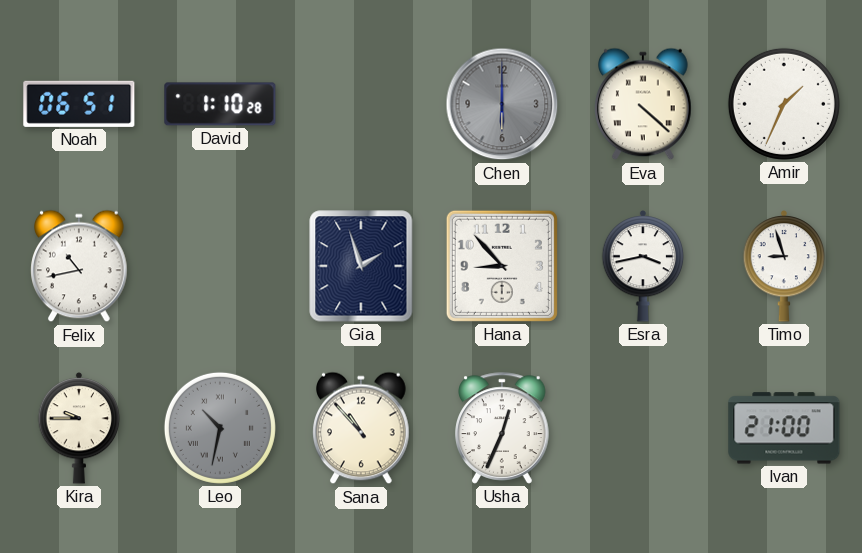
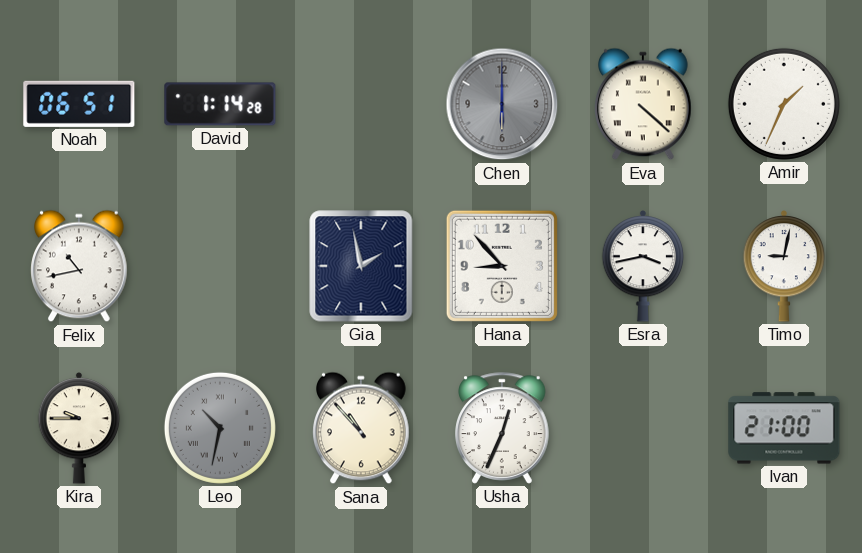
David: 1:10 -> 1:14 (220, 104)
Gia: 1:57 -> 1:58 (361, 266)
Timo: 8:57 -> 9:02 (784, 267)
